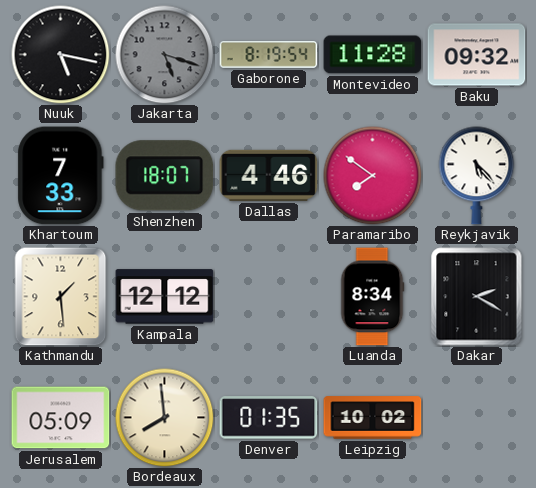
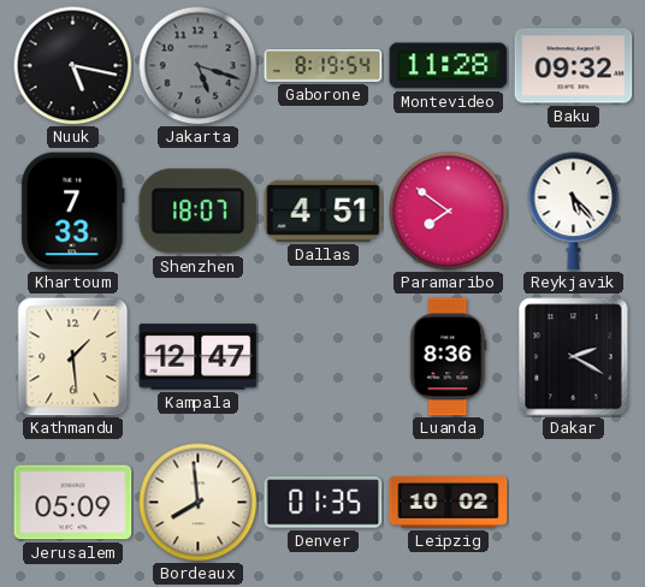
Dallas: 4:46 -> 4:51 (324, 211)
Kampala: 12:12 -> 12:47 (199, 357)
Luanda: 8:34 -> 8:36 (448, 357)
